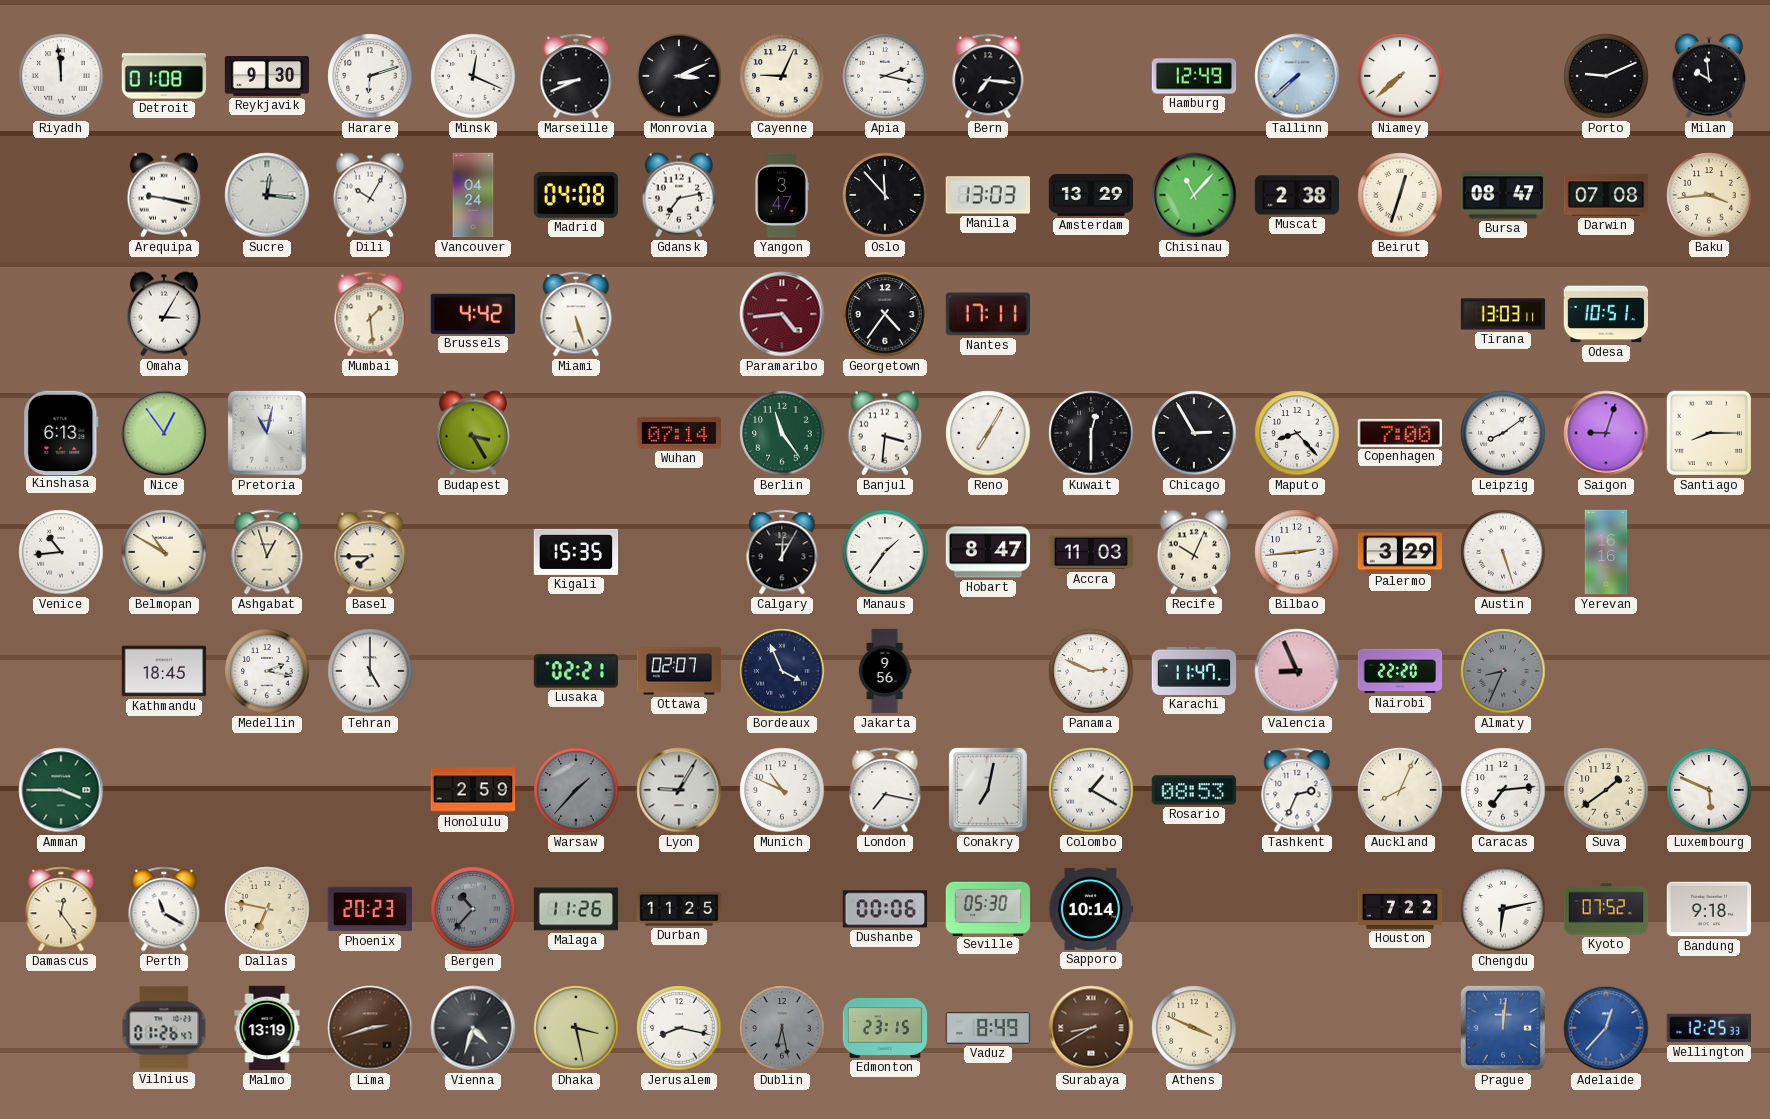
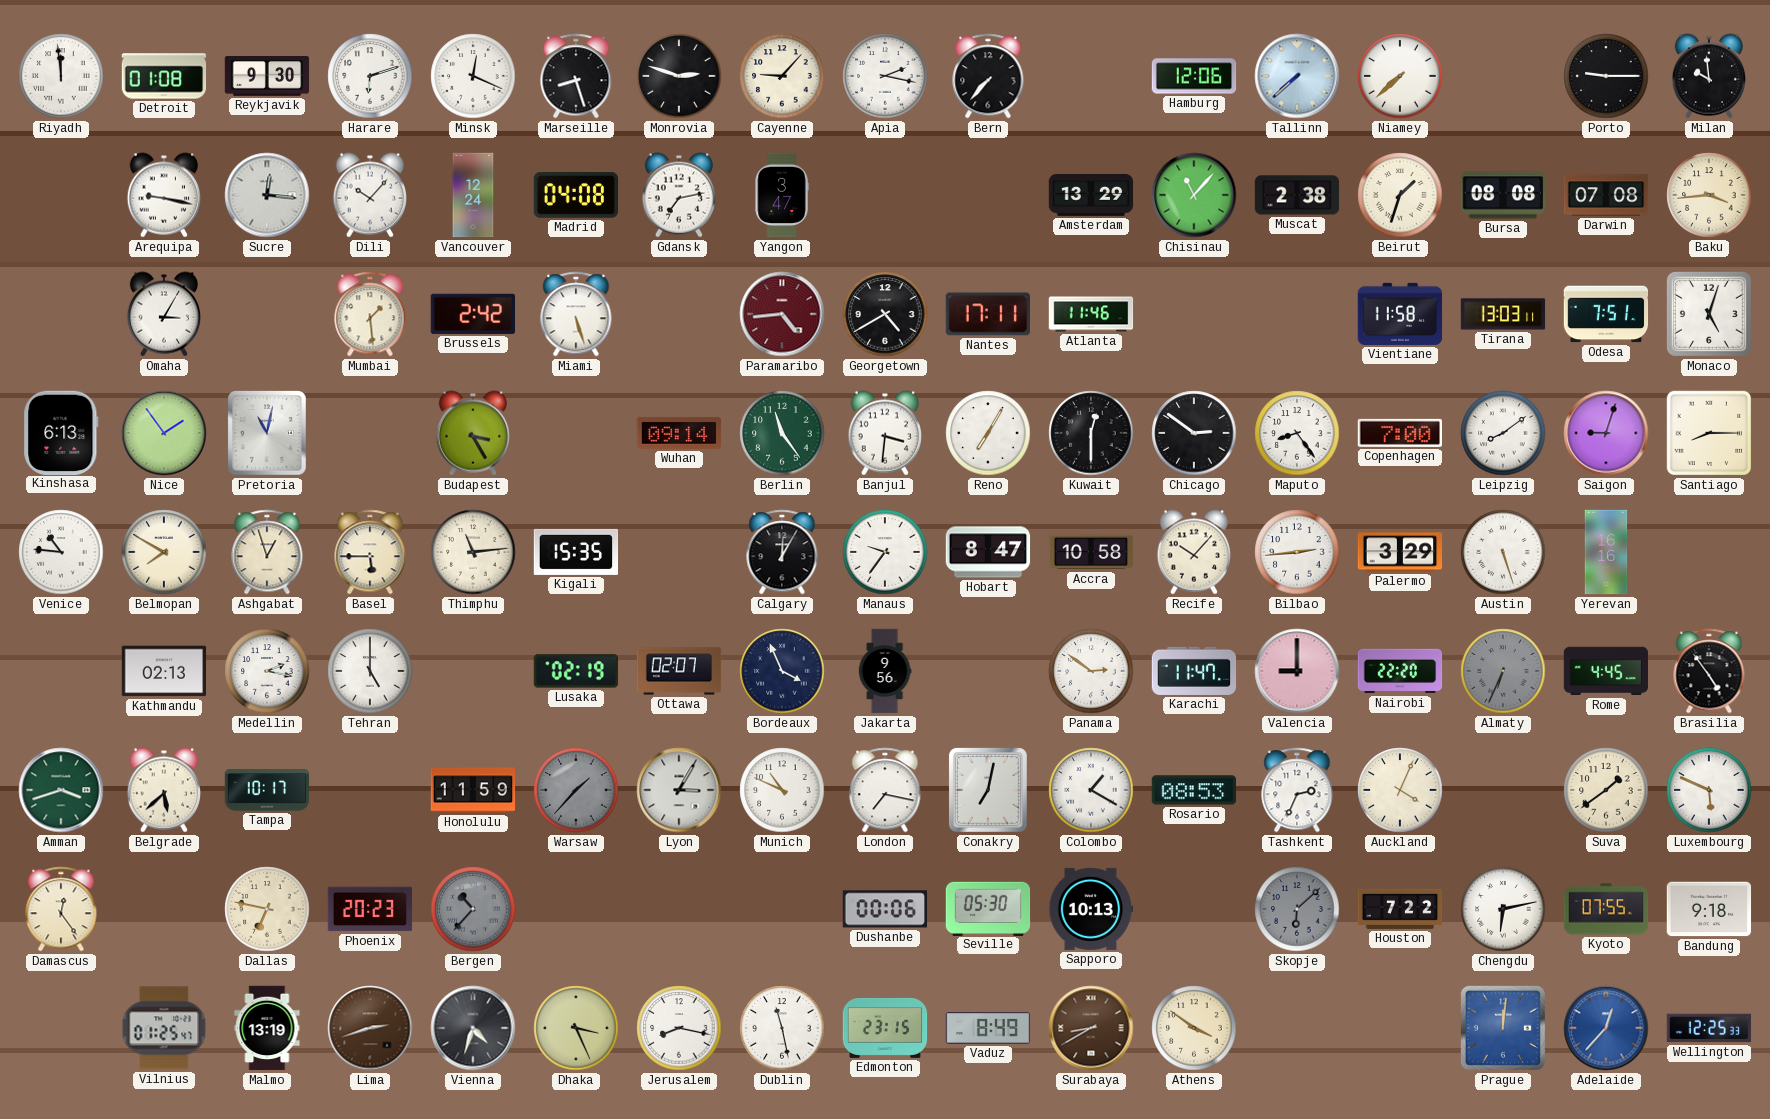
Marseille: 8:41 -> 8:27 (576, 76)
Monrovia: 3:11 -> 2:48 (679, 76)
Cayenne: 9:04 -> 9:07 (782, 76)
Bern: 7:16 -> 7:37 (988, 76)
Hamburg: 12:49 -> 12:06 (1194, 76)
Porto: 9:11 -> 9:15 (1606, 76)
Dili: 10:05 -> 10:07 (369, 195)
Vancouver: 04:24 -> 12:24 (473, 195)
Oslo: 11:53 -> none (885, 195)
Manila: 13:03 -> none (987, 195)
Beirut: 12:33 -> 1:33 (1400, 195)
Bursa: 08:47 -> 08:08 (1503, 195)
Brussels: 4:42 -> 2:42 (472, 314)
Georgetown: 4:36 -> 4:40 (885, 314)
Atlanta: none -> 11:46 (1091, 314)
Vientiane: none -> 11:58 (1400, 314)
Odesa: 10:51 -> 7:51 (1606, 314)
Monaco: none -> 5:03 (1709, 314)
Nice: 12:54 -> 1:54 (164, 433)
Wuhan: 07:14 -> 09:14 (679, 433)
Chicago: 2:55 -> 2:51 (1194, 433)
Maputo: 8:23 -> 8:24 (1297, 433)
Venice: 10:44 -> 10:46 (61, 552)
Belmopan: 10:50 -> 7:50 (164, 552)
Basel: 7:45 -> 5:45 (370, 552)
Thimphu: none -> 11:14 (473, 552)
Manaus: 1:36 -> 9:36 (885, 552)
Accra: 11:03 -> 10:58 (1091, 552)
Recife: 10:04 -> 10:07 (1193, 552)
Kathmandu: 18:45 -> 02:13 (164, 671)
Lusaka: 02:21 -> 02:19 (576, 671)
Panama: 2:49 -> 2:51 (1091, 671)
Valencia: 8:56 -> 9:00 (1297, 671)
Almaty: 8:34 -> 6:34 (1503, 671)
Rome: none -> 4:45 (1606, 671)
Brasilia: none -> 4:54 (1709, 671)
Amman: 3:45 -> 3:42 (61, 790)
Belgrade: none -> 5:38 (163, 790)
Tampa: none -> 10:17 (267, 790)
Honolulu: 2:59 -> 11:59 (473, 790)
Lyon: 9:05 -> 3:05 (679, 790)
Auckland: 8:04 -> 4:04 (1400, 790)
Caracas: 7:14 -> none (1503, 790)
Perth: 11:20 -> none (164, 909)
Malaga: 11:26 -> none (576, 909)
Durban: 11:25 -> none (679, 909)
Sapporo: 10:14 -> 10:13 (1091, 909)
Skopje: none -> 6:08 (1297, 909)
Kyoto: 07:52 -> 07:55 (1606, 909)
Vilnius: 01:26 -> 01:25 (164, 1028)
Dhaka: 3:28 -> 3:26 (576, 1028)
Dublin: 6:28 -> 11:28 (782, 1028)
Dublin dial: grey -> white (782, 1028)
Athens: 3:49 -> 3:51 (1194, 1028)
